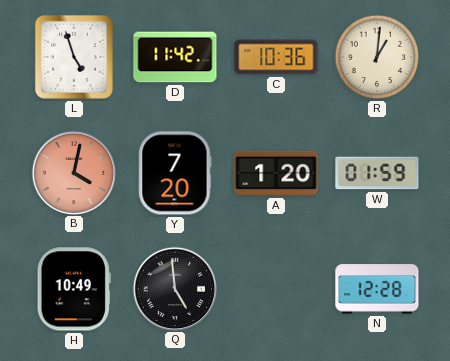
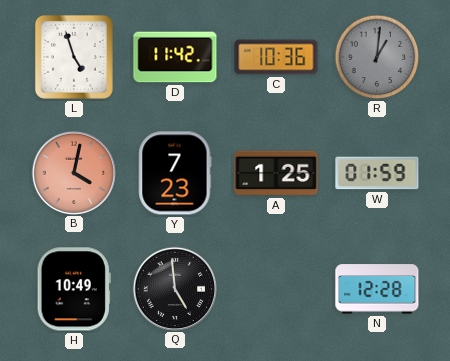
R dial: cream -> grey (377, 57)
Y: 7:20 -> 7:23 (175, 173)
A: 1:20 -> 1:25 (276, 173)
